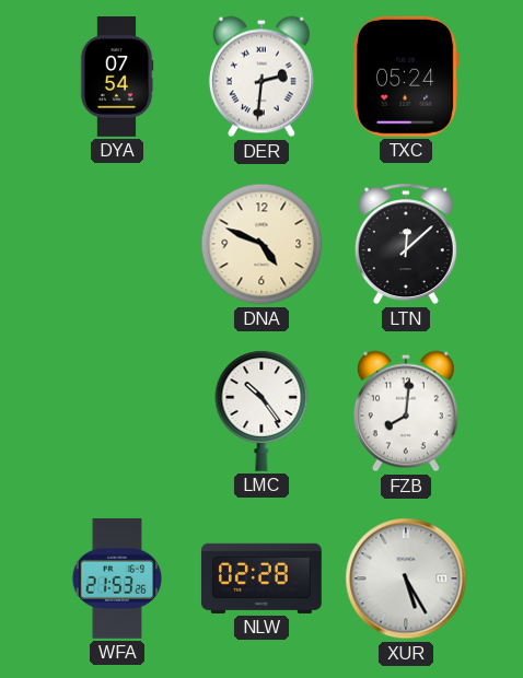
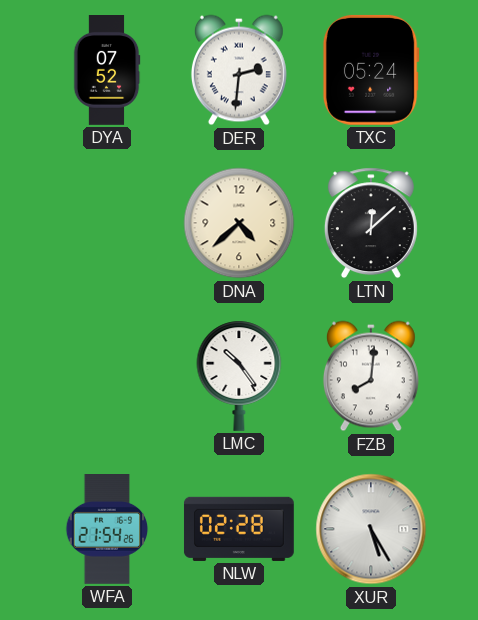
DYA: 07:54 -> 07:52 (107, 71)
DNA: 4:49 -> 4:38 (239, 223)
WFA: 21:53 -> 21:54 (107, 530)
